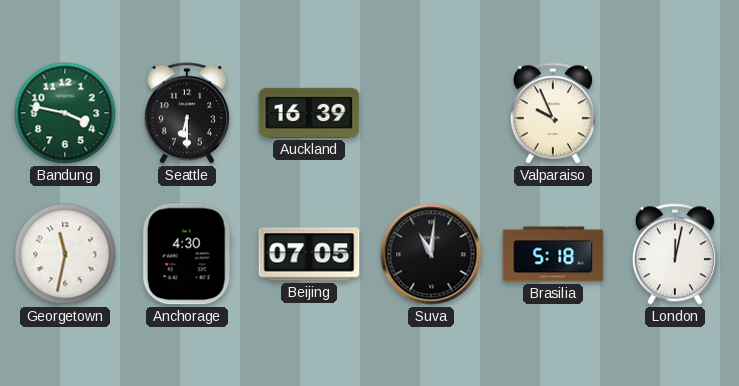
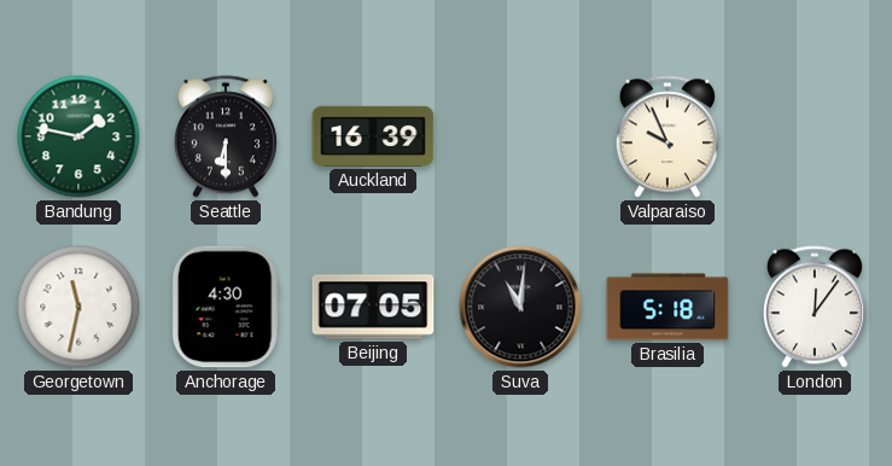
Bandung: 3:47 -> 1:47 (78, 136)
London: 12:02 -> 12:06 (815, 307)
